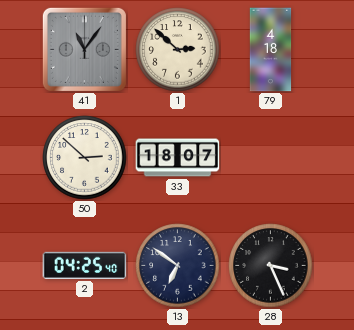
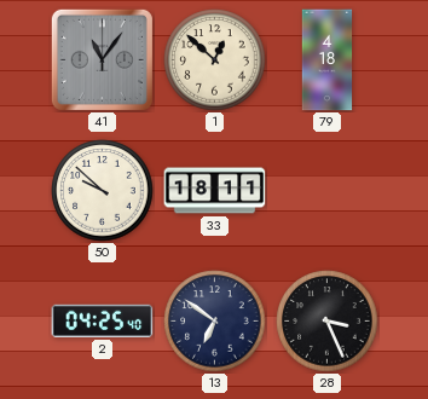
1: 2:52 -> 12:52 (215, 60)
50: 2:52 -> 9:52 (103, 191)
33: 18:07 -> 18:11 (215, 191)
